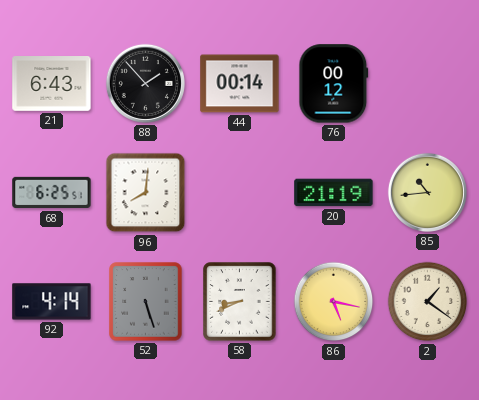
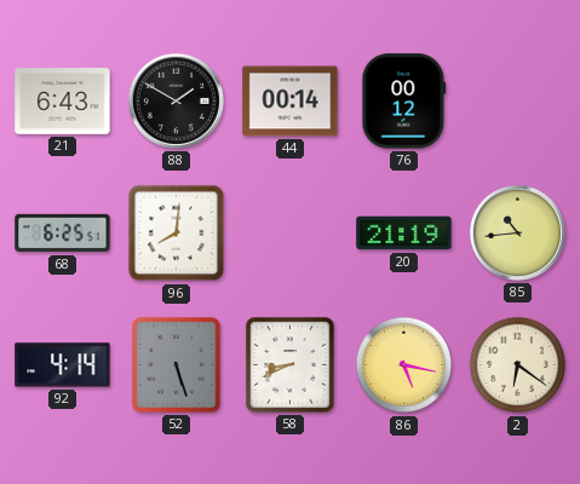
88: 1:53 -> 1:50 (176, 100)
2: 1:21 -> 6:21 (518, 365)
